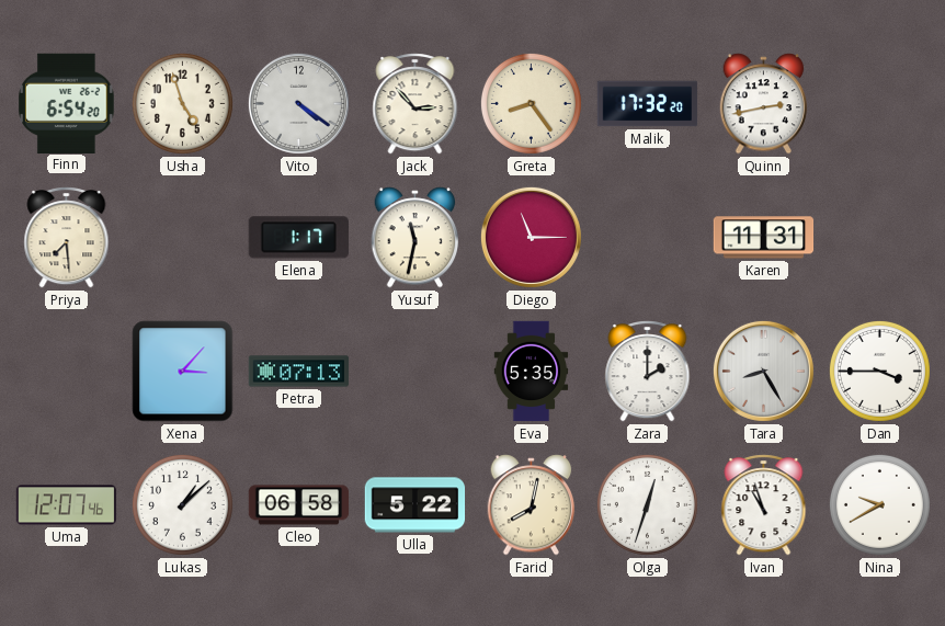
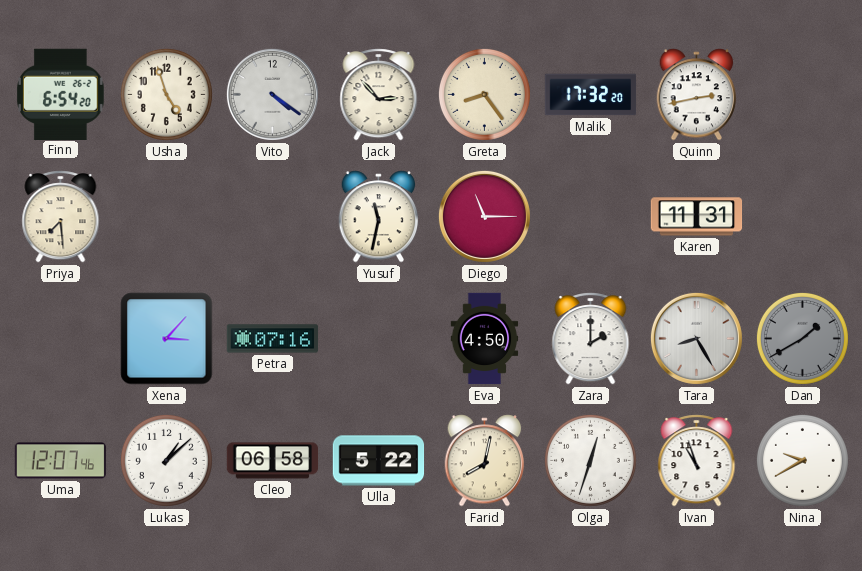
Elena: 1:17 -> none (298, 238)
Petra: 07:13 -> 07:16 (273, 339)
Eva: 5:35 -> 4:50 (485, 339)
Dan: 3:45 -> 1:40 (802, 338)
Dan dial: white -> grey (802, 338)
